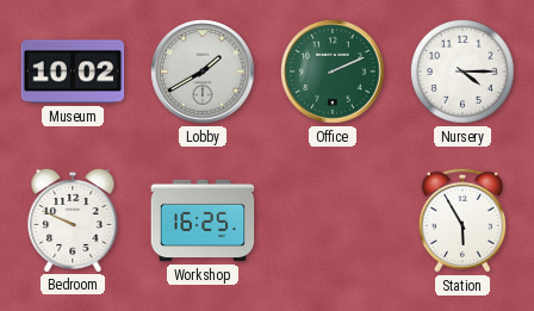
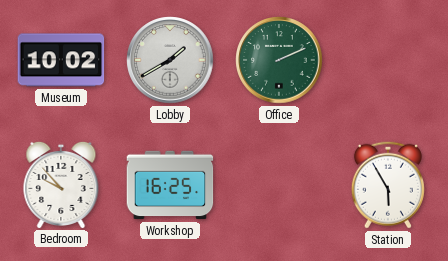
Nursery: 4:15 -> none (462, 71)
Bedroom: 9:49 -> 9:53 (61, 184)
